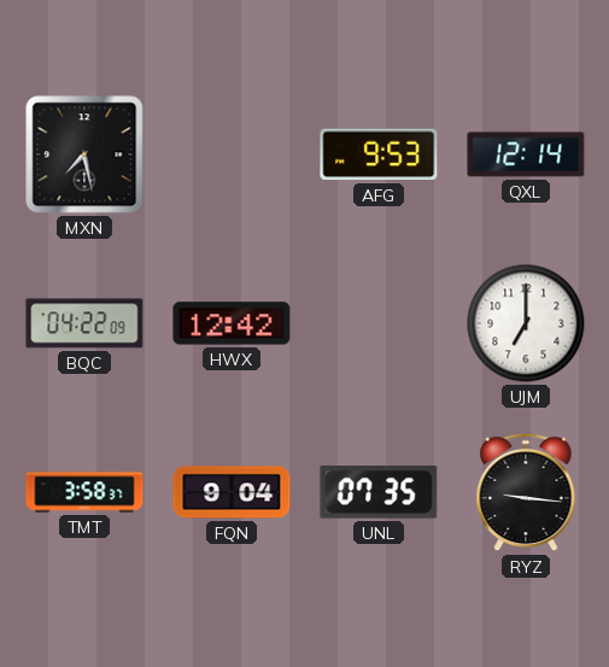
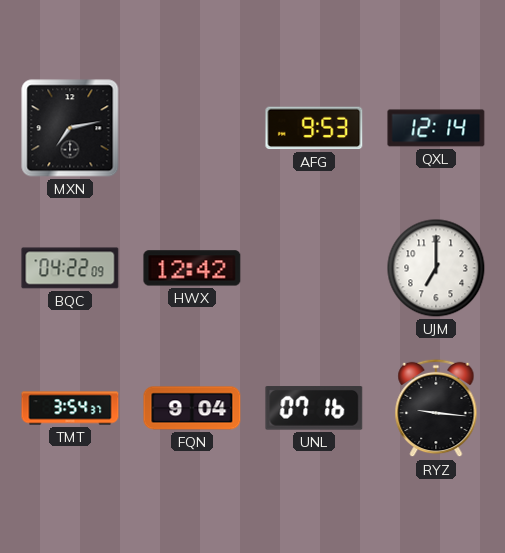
MXN: 7:28 -> 7:13 (70, 128)
TMT: 3:58 -> 3:54 (70, 408)
UNL: 07:35 -> 07:16 (314, 409)
